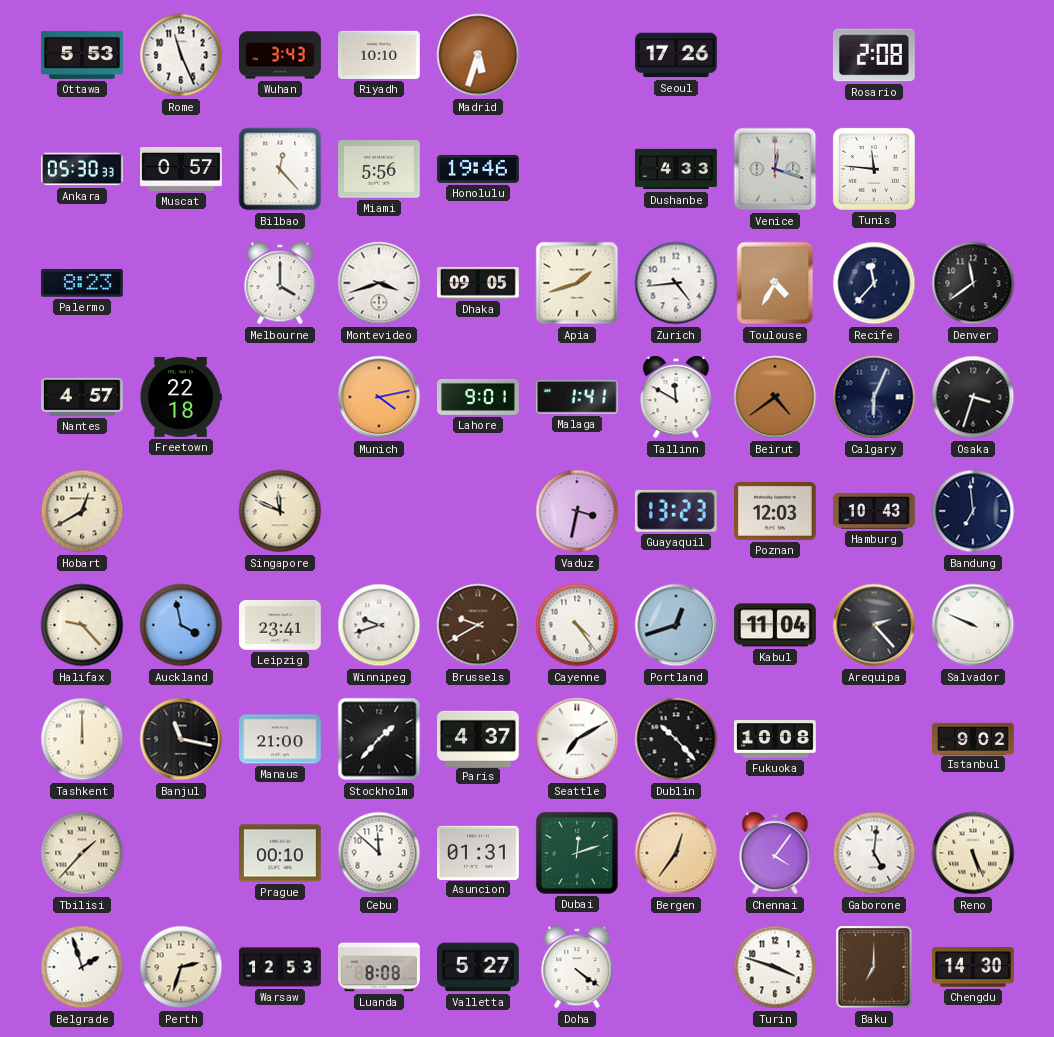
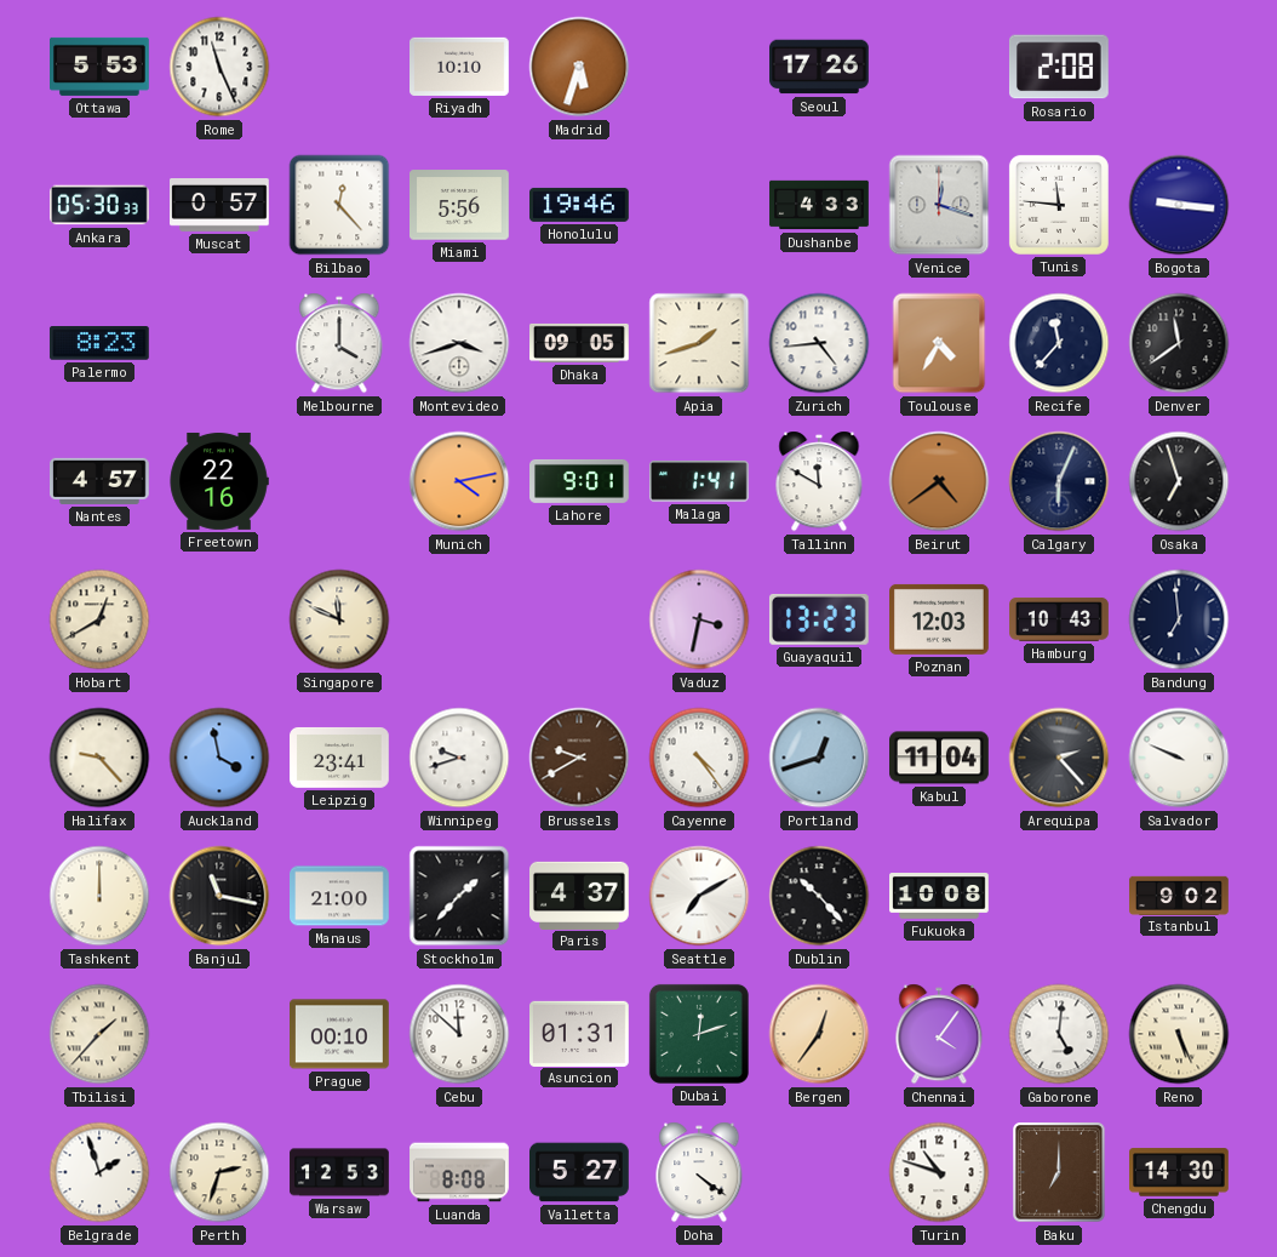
Wuhan: 3:43 -> none (280, 55)
Bogota: none -> 9:16 (1179, 205)
Freetown: 22:18 -> 22:16 (219, 481)
Osaka: 3:33 -> 6:57 (1179, 481)
Turin: 3:48 -> 10:48 (939, 1172)
